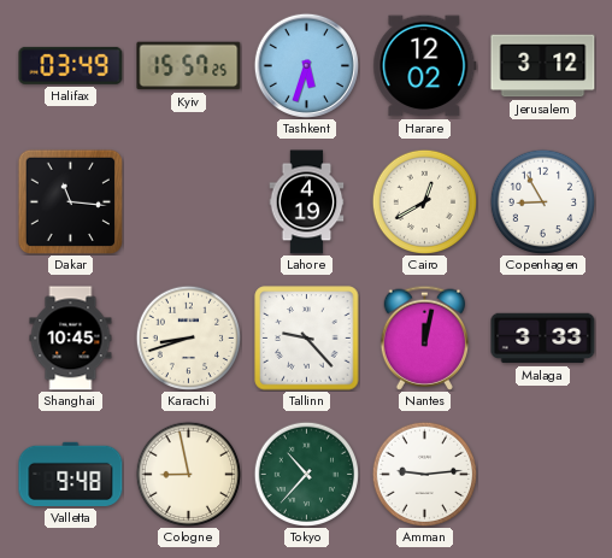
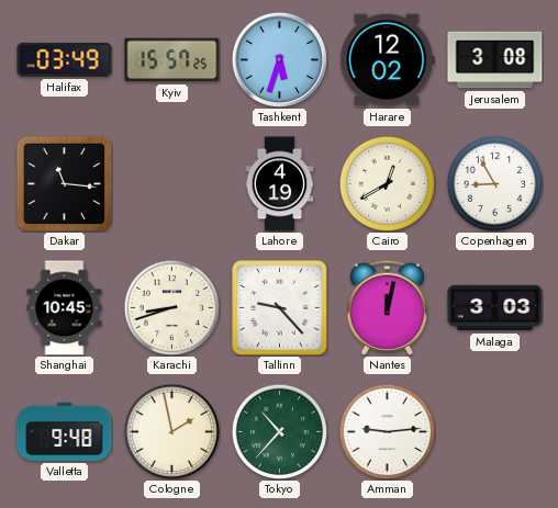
Jerusalem: 3:12 -> 3:08 (495, 60)
Malaga: 3:33 -> 3:03 (495, 308)
Cologne: 8:58 -> 1:58 (171, 431)
